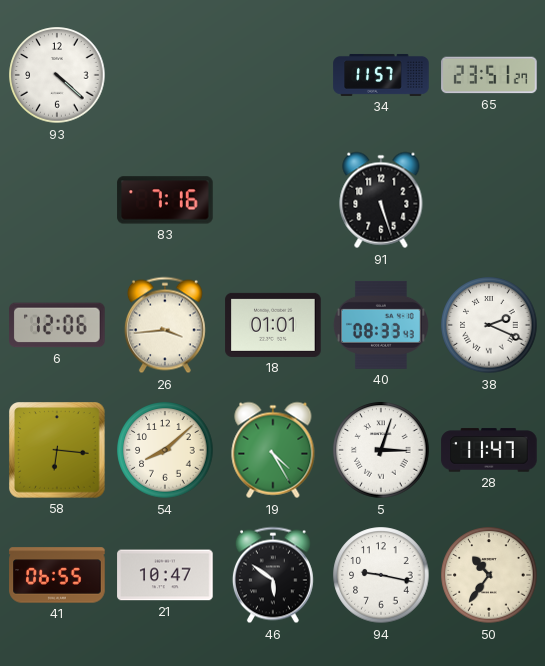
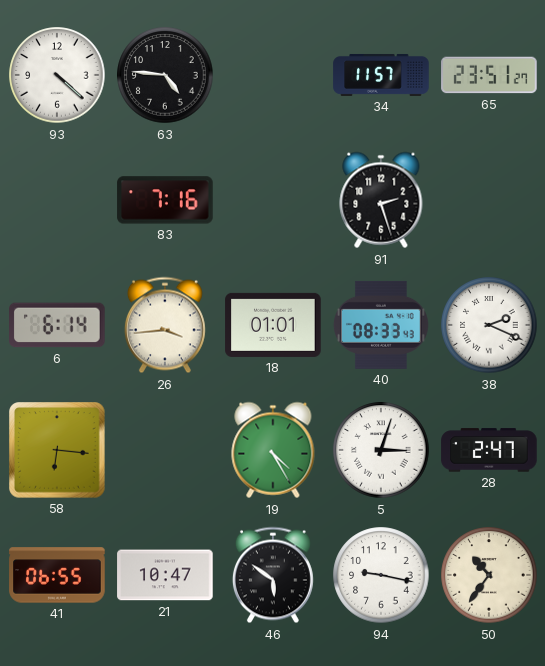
63: none -> 4:46 (165, 75)
91: 5:27 -> 2:27 (381, 200)
6: 12:06 -> 6:14 (57, 325)
54: 8:08 -> none (165, 450)
28: 11:47 -> 2:47 (489, 450)
